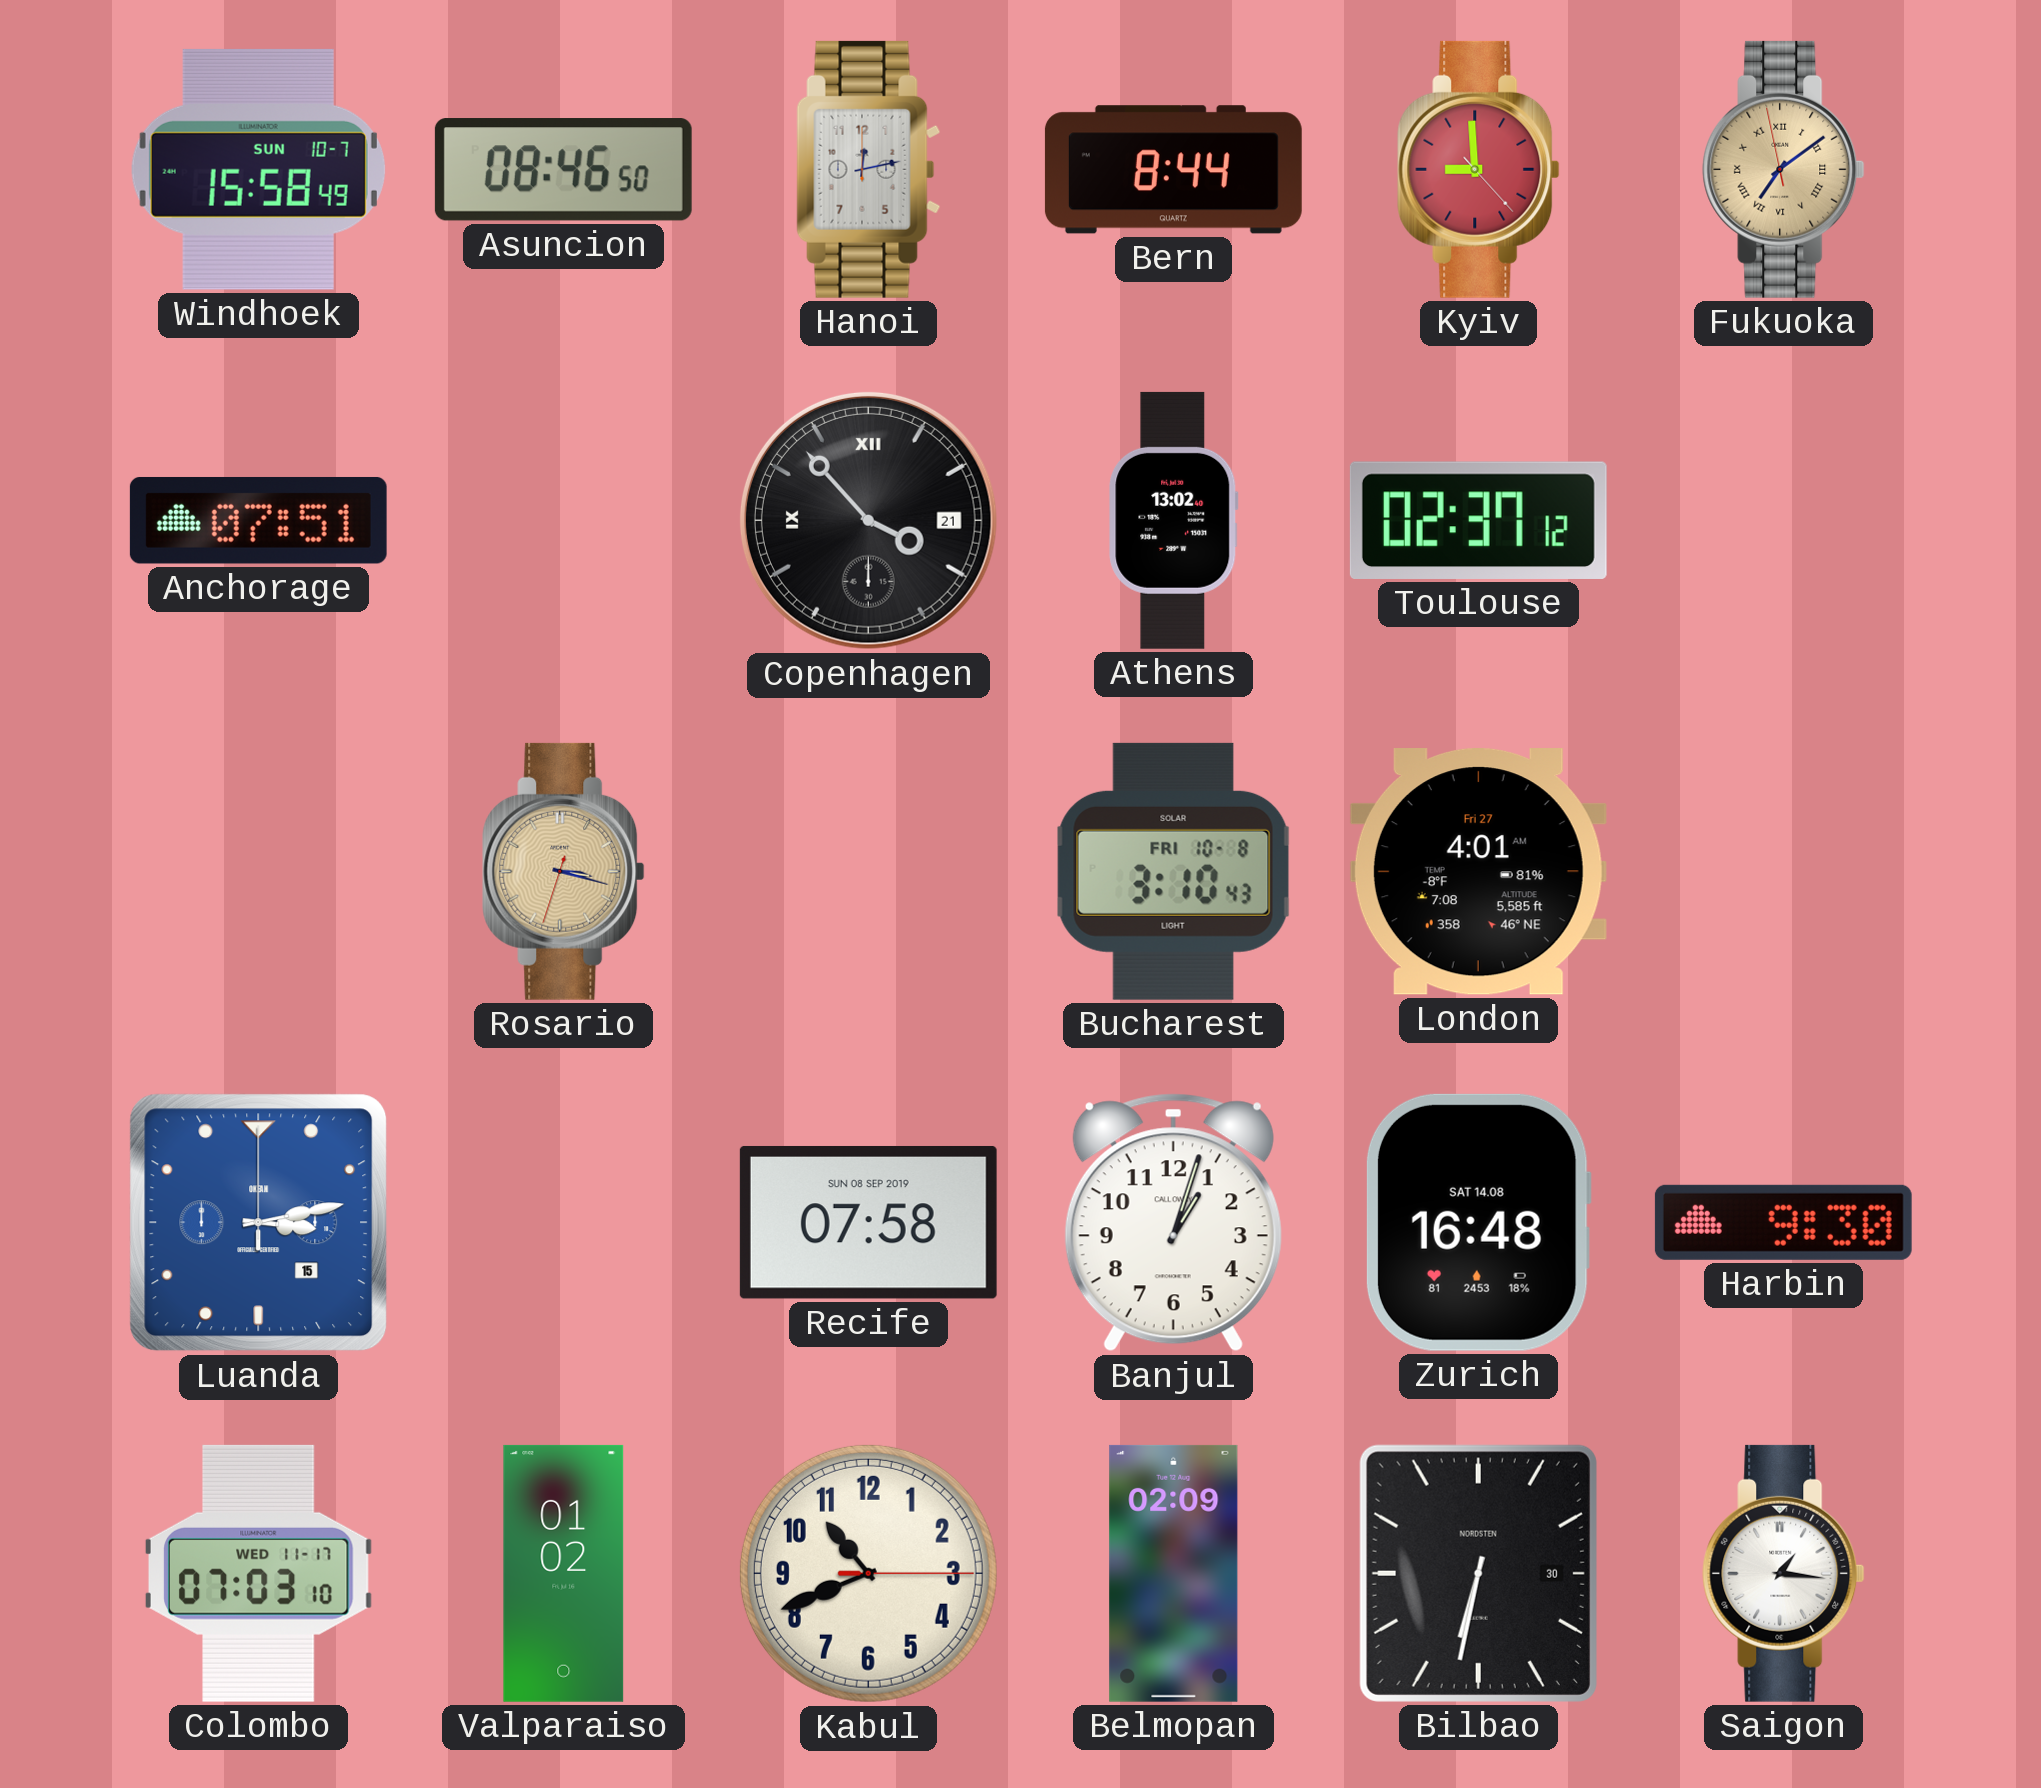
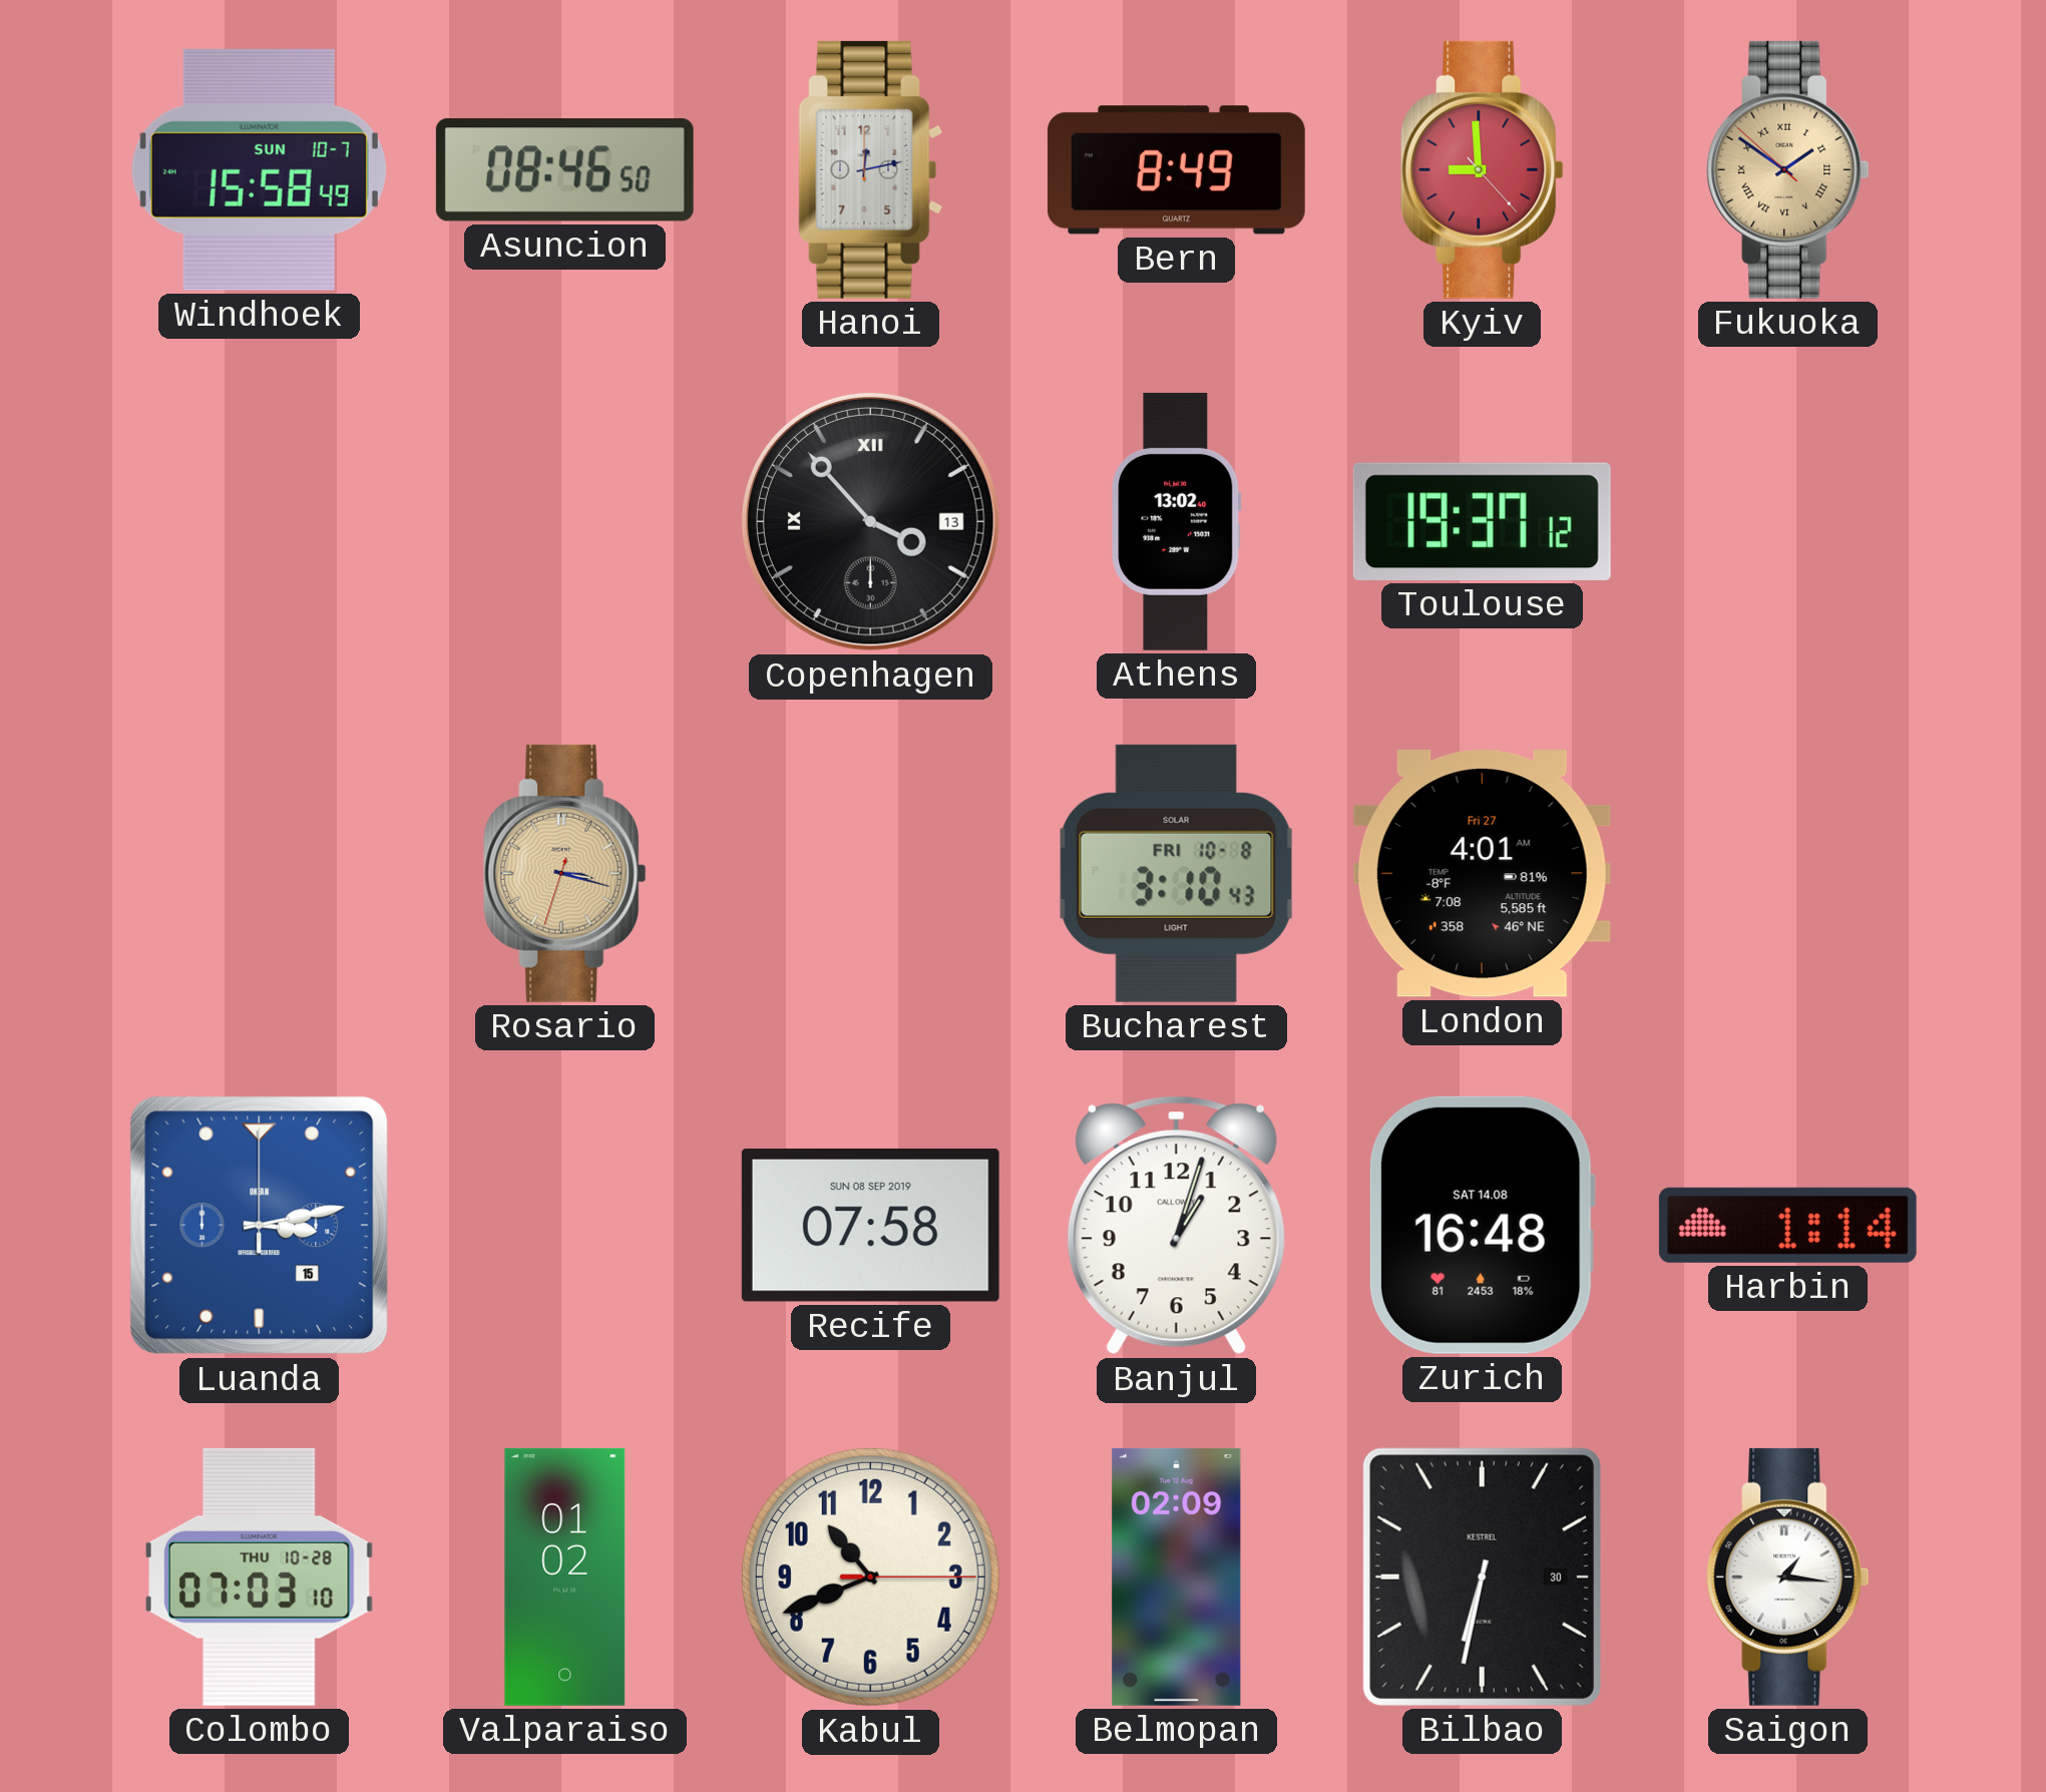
Bern: 8:44 -> 8:49 (1176, 170)
Fukuoka: 7:08 -> 1:50 (1788, 169)
Anchorage: 07:51 -> none (258, 520)
Copenhagen date: 21 -> 13 (870, 521)
Toulouse: 02:37 -> 19:37 (1482, 521)
Harbin: 9:30 -> 1:14 (1787, 1225)
Colombo date: WED 11-17 -> THU 10-28 (259, 1577)
Bilbao brand: NORDSTEN -> KESTREL (1482, 1577)
